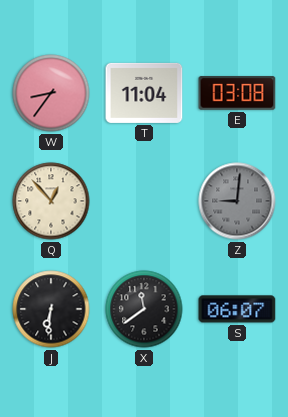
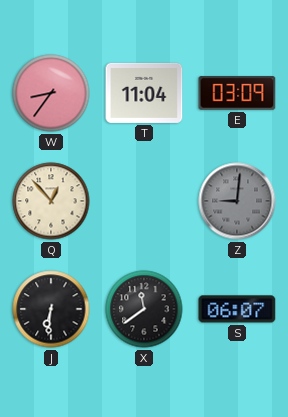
E: 03:08 -> 03:09 (237, 93)
